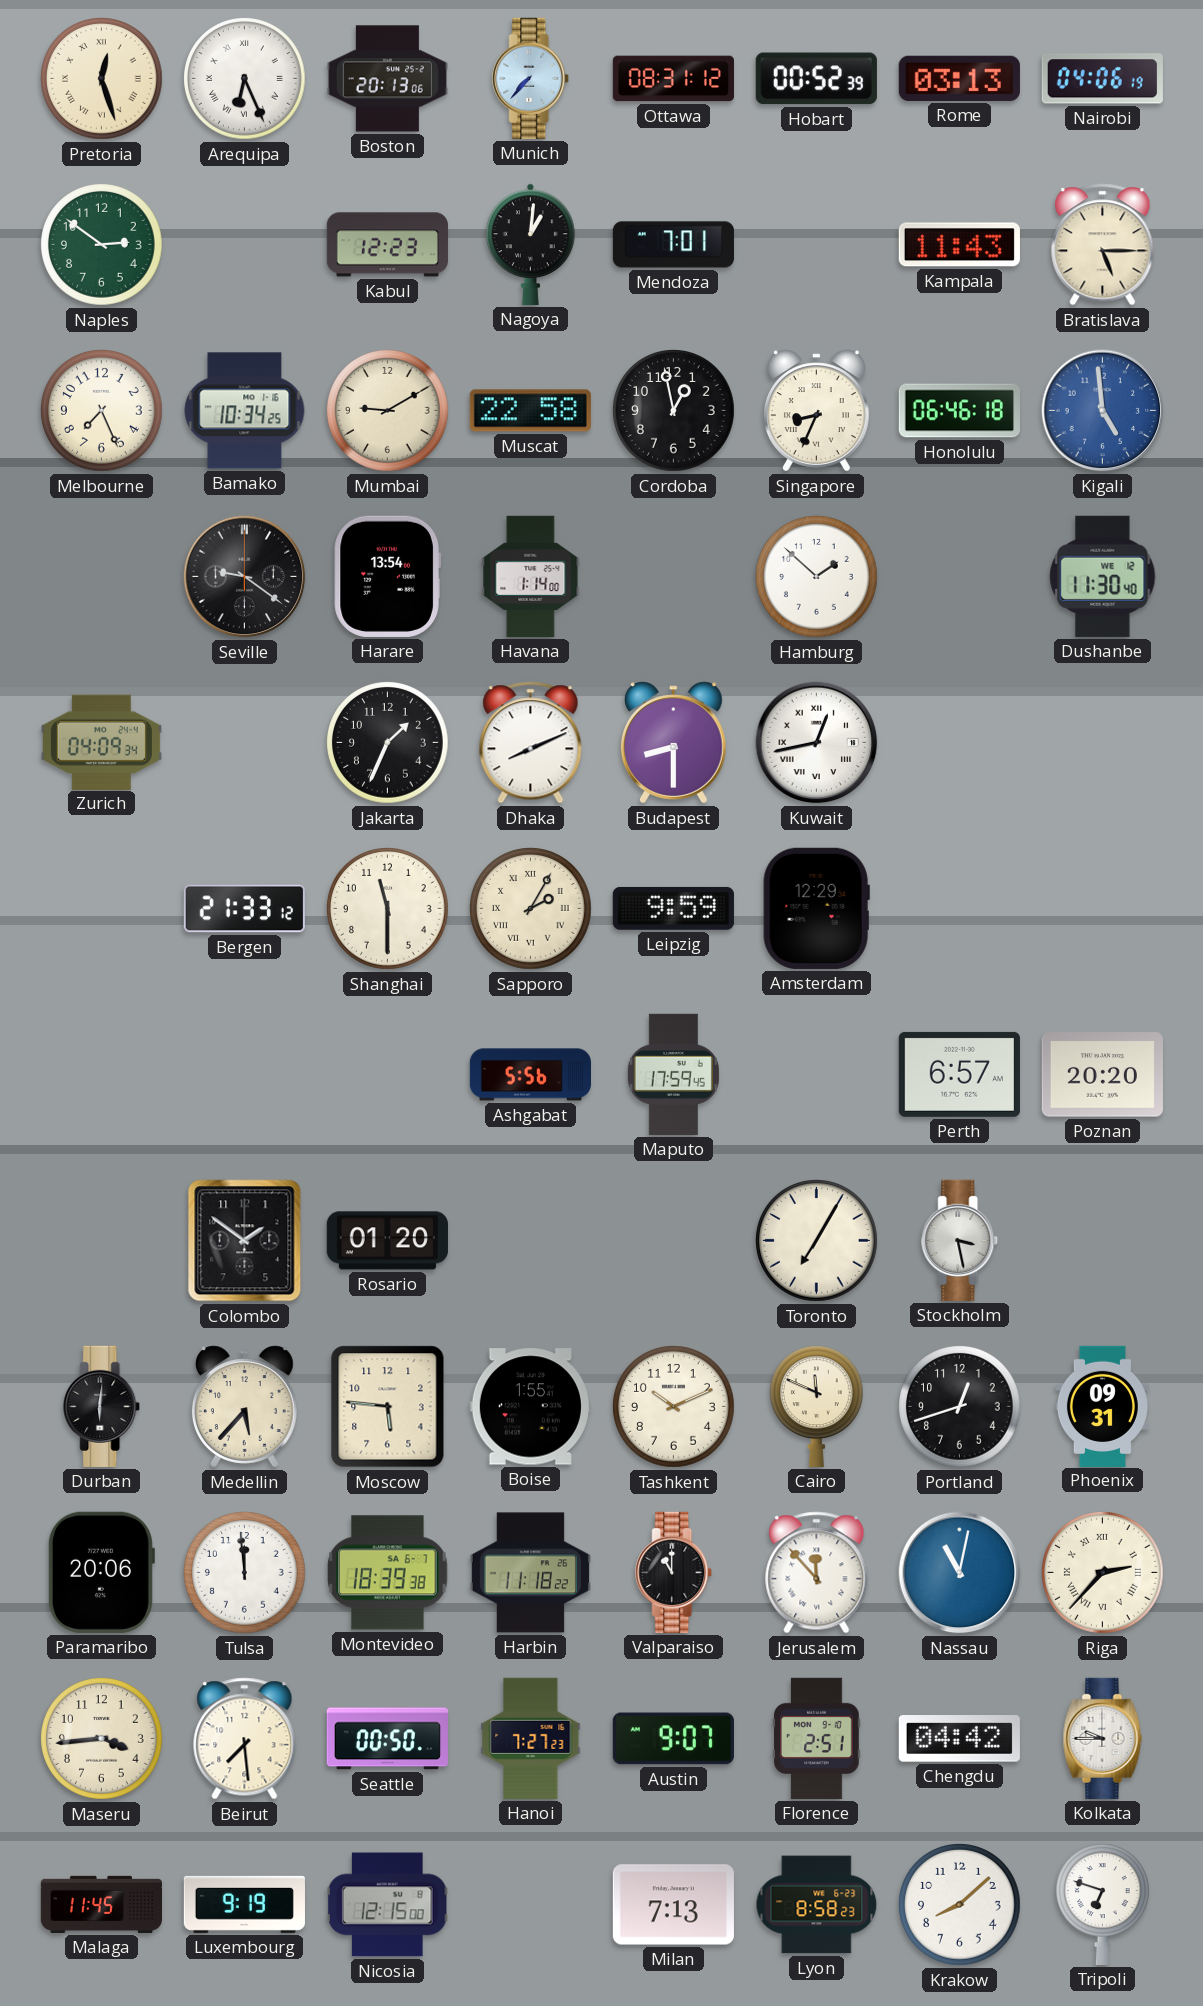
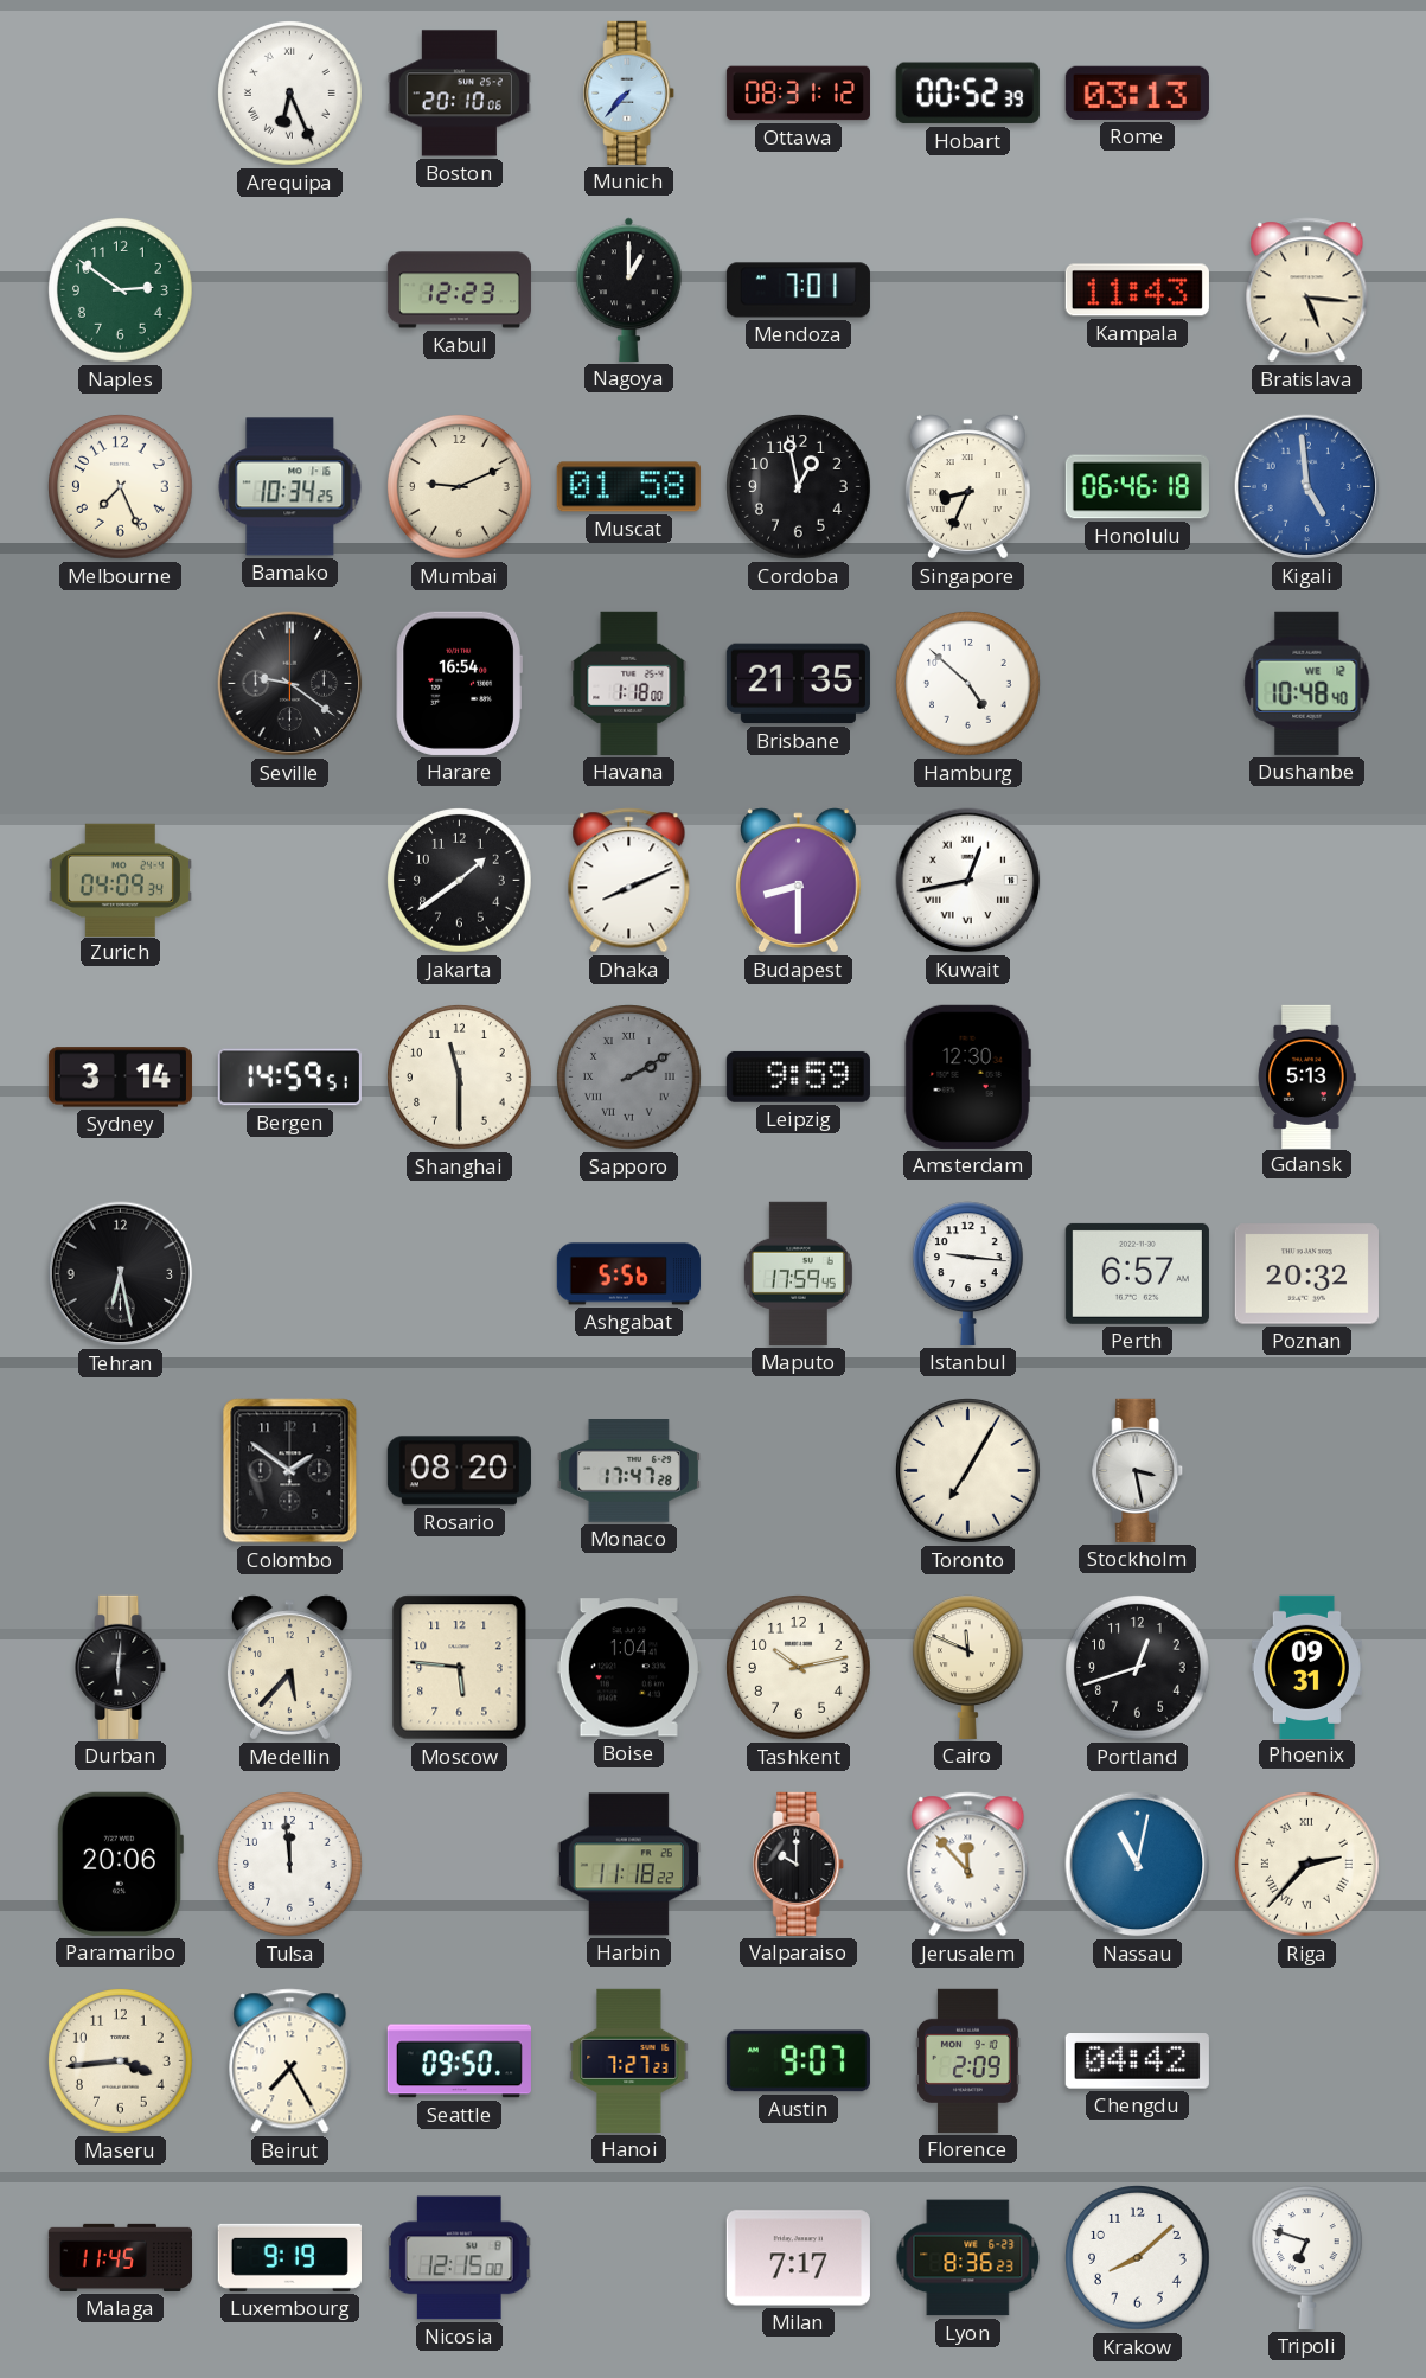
Pretoria: 12:27 -> none (102, 79)
Boston: 20:13 -> 20:10 (459, 94)
Nairobi: 04:06 -> none (1102, 79)
Nagoya: 1:01 -> 1:00 (629, 289)
Bratislava: 5:15 -> 5:16 (1307, 290)
Mumbai: 9:10 -> 9:11 (460, 487)
Muscat: 22:58 -> 01:58 (628, 487)
Harare: 13:54 -> 16:54 (459, 683)
Havana: 1:14 -> 1:18 (629, 683)
Brisbane: none -> 21:35 (798, 684)
Hamburg: 1:52 -> 4:52 (968, 684)
Dushanbe: 11:30 -> 10:48 (1307, 683)
Jakarta: 1:34 -> 1:39 (460, 881)
Sydney: none -> 3:14 (120, 1078)
Bergen: 21:33 -> 14:59 (289, 1078)
Sapporo: 2:05 -> 2:10 (629, 1078)
Sapporo dial: cream -> grey (629, 1078)
Amsterdam: 12:29 -> 12:30 (967, 1076)
Gdansk: none -> 5:13 (1306, 1076)
Tehran: none -> 6:28 (121, 1274)
Istanbul: none -> 9:16 (967, 1273)
Poznan: 20:20 -> 20:32 (1306, 1274)
Rosario: 01:20 -> 08:20 (459, 1471)
Monaco: none -> 17:47 (628, 1471)
Boise: 1:55 -> 1:04 (628, 1668)
Tashkent: 10:11 -> 10:13 (799, 1668)
Montevideo: 18:39 -> none (388, 1573)
Valparaiso: 11:00 -> 10:00 (799, 1864)
Beirut: 7:29 -> 7:25 (290, 2061)
Seattle: 00:50 -> 09:50 (459, 2061)
Florence: 2:51 -> 2:09 (968, 2060)
Kolkata: 9:45 -> none (1103, 1738)
Milan: 7:13 -> 7:17 (798, 2258)
Lyon: 8:58 -> 8:36 (968, 2258)
